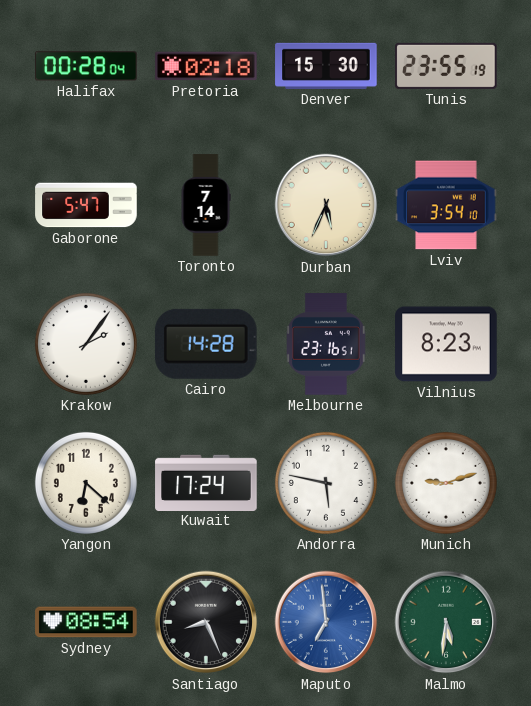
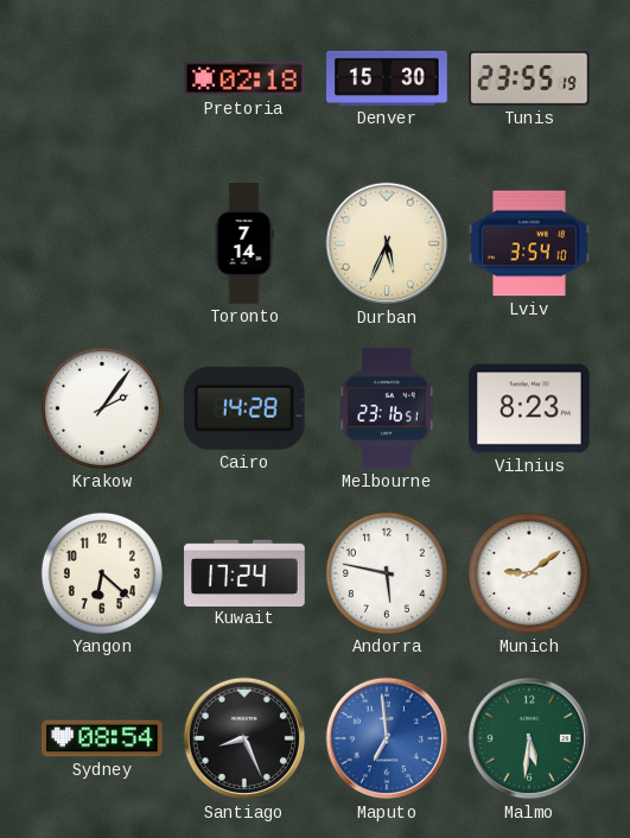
Halifax: 00:28 -> none (86, 66)
Gaborone: 5:47 -> none (86, 205)
Munich: 9:12 -> 9:09 (529, 573)
